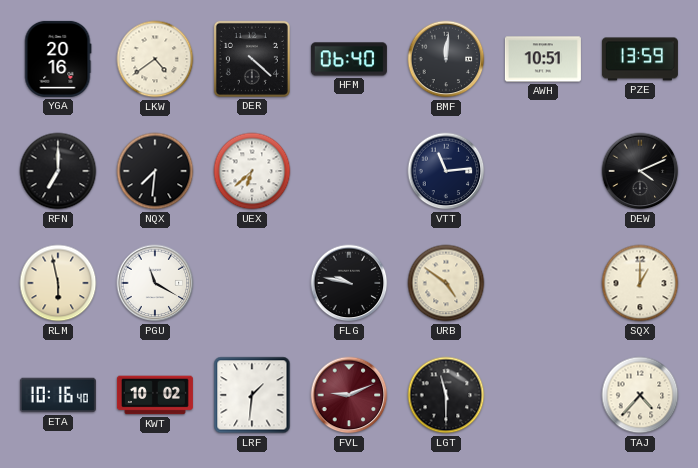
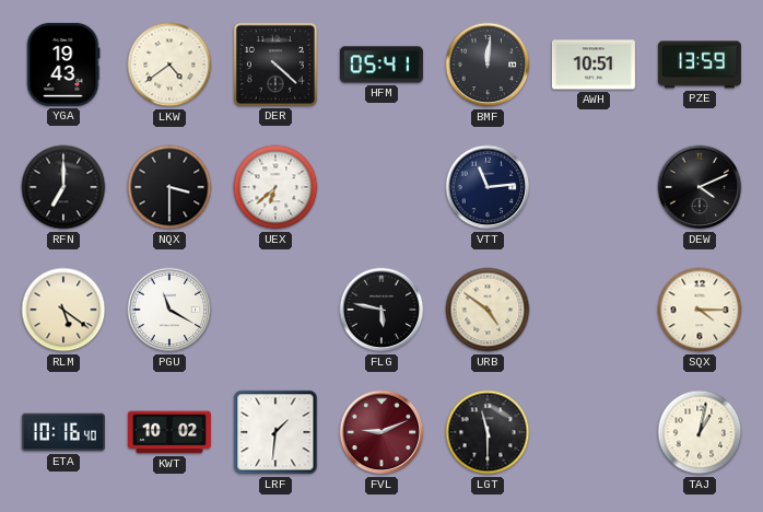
YGA: 20:16 -> 19:43 (63, 65)
HFM: 06:40 -> 05:41 (381, 65)
NQX: 7:31 -> 3:30 (169, 187)
RLM: 5:58 -> 5:21 (63, 310)
FLG: 9:47 -> 5:47 (381, 310)
SQX: 1:00 -> 4:15 (700, 310)
TAJ: 4:37 -> 1:02 (700, 432)
